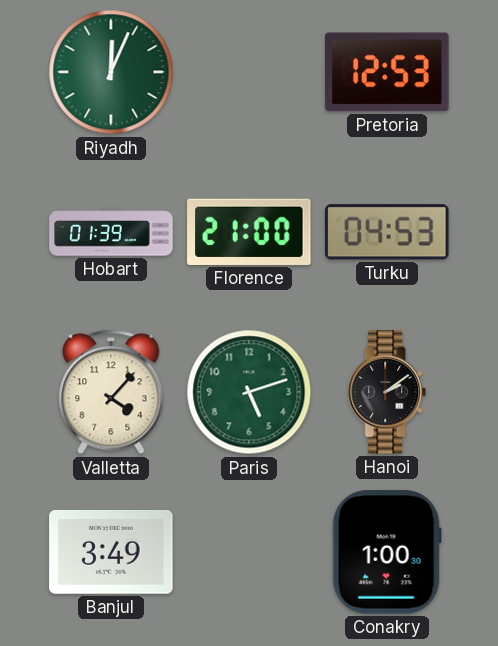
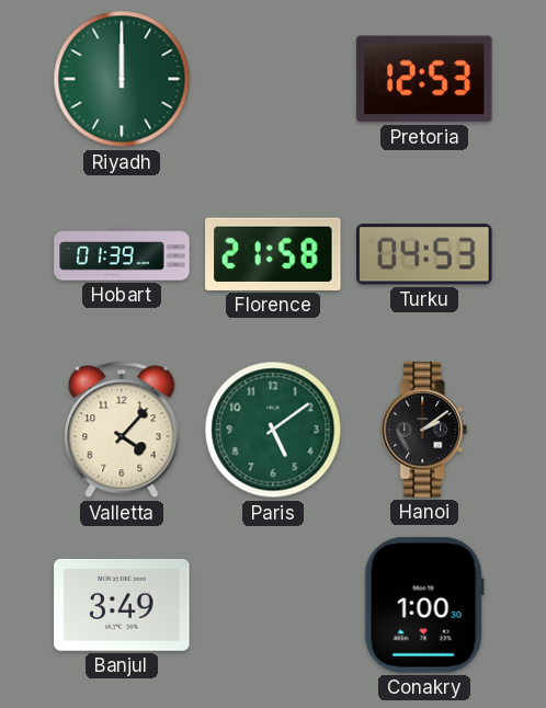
Riyadh: 12:04 -> 12:00 (122, 79)
Florence: 21:00 -> 21:58 (273, 254)
Paris: 5:12 -> 5:09 (273, 430)
